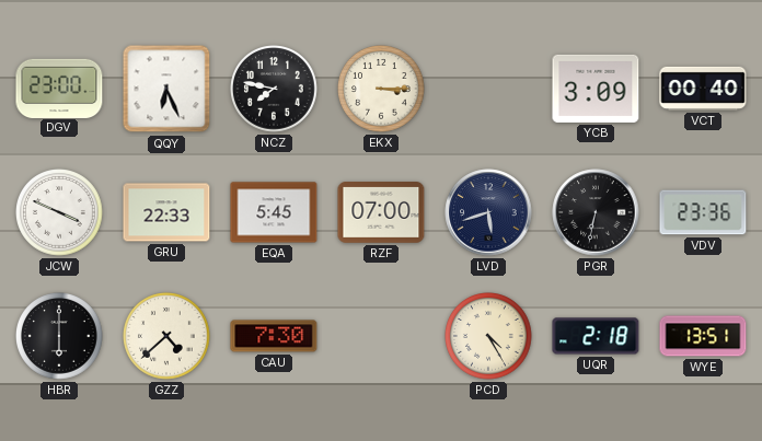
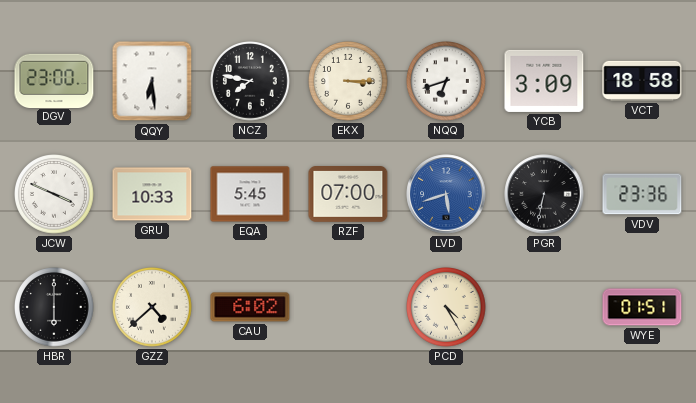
QQY: 6:26 -> 6:29 (152, 81)
NQQ: none -> 6:42 (446, 81)
VCT: 00:40 -> 18:58 (642, 81)
GRU: 22:33 -> 10:33 (152, 194)
LVD dial: navy -> blue (446, 194)
CAU: 7:30 -> 6:02 (250, 307)
UQR: 2:18 -> none (596, 336)
WYE: 13:51 -> 01:51 (642, 307)
